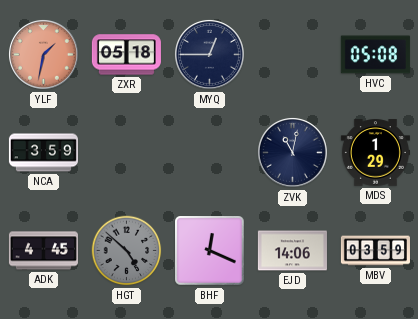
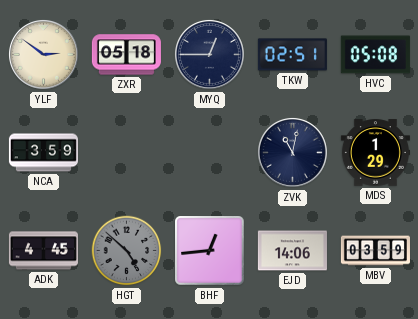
YLF: 1:32 -> 2:51 (43, 54)
YLF dial: salmon -> cream (43, 54)
TKW: none -> 02:51 (292, 55)
BHF: 12:19 -> 12:44 (210, 251)
